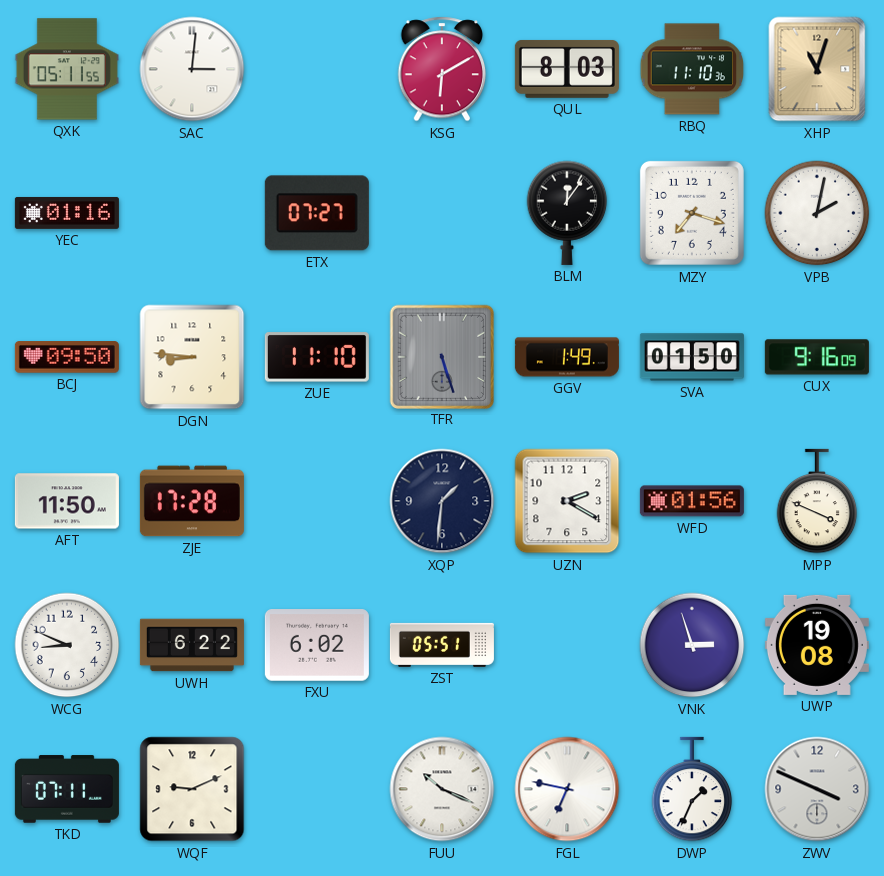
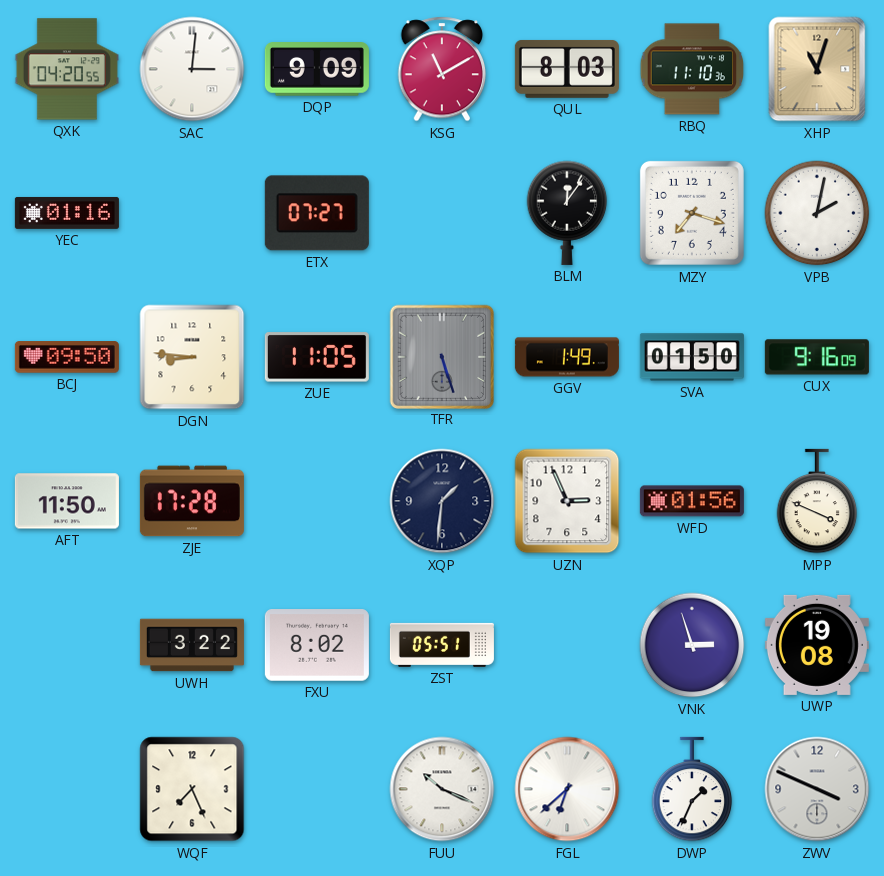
QXK: 05:11 -> 04:20 (67, 69)
DQP: none -> 9:09 (317, 69)
KSG: 6:10 -> 11:10 (442, 69)
ZUE: 11:10 -> 11:05 (317, 357)
UZN: 2:20 -> 2:56 (567, 501)
WCG: 8:49 -> none (67, 645)
UWH: 6:22 -> 3:22 (192, 645)
FXU: 6:02 -> 8:02 (317, 645)
TKD: 07:11 -> none (67, 789)
WQF: 9:11 -> 7:26 (192, 789)
FGL: 6:47 -> 6:38 (567, 789)
